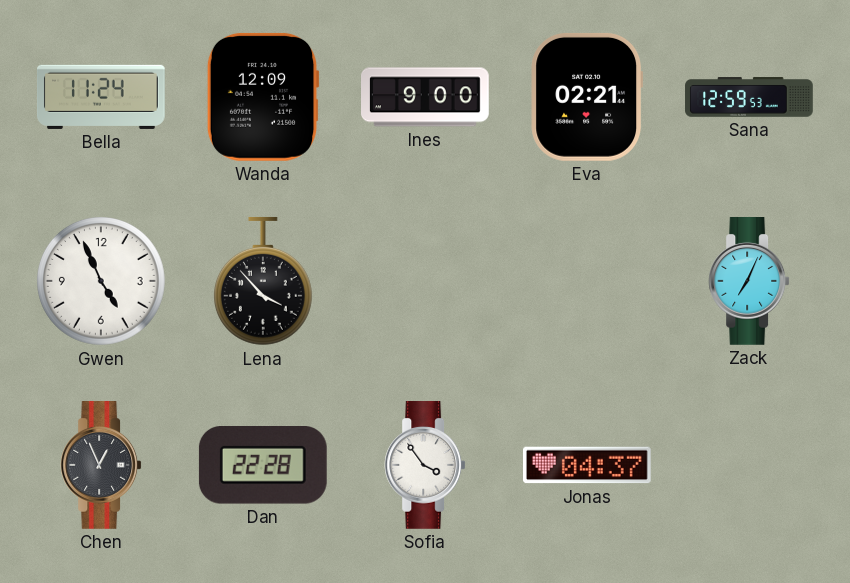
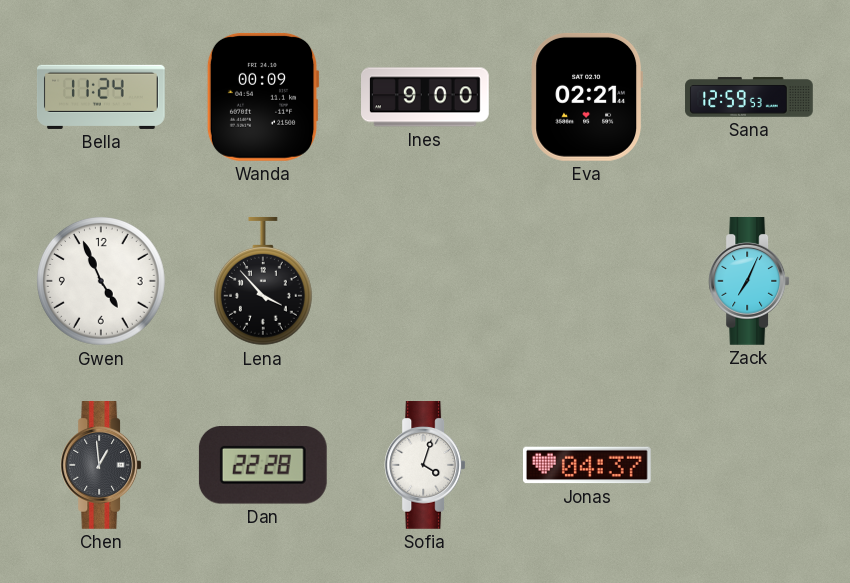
Wanda: 12:09 -> 00:09 (263, 97)
Chen: 12:56 -> 12:59 (101, 466)
Sofia: 3:54 -> 4:03 (425, 466)
